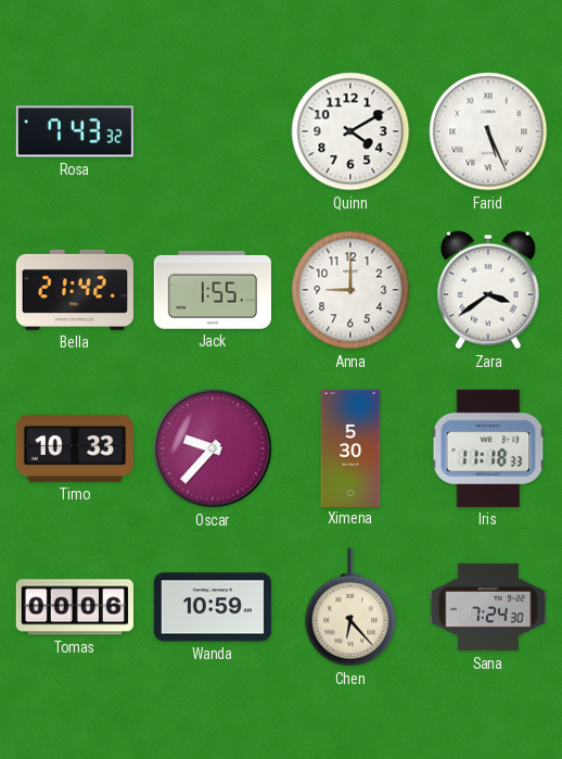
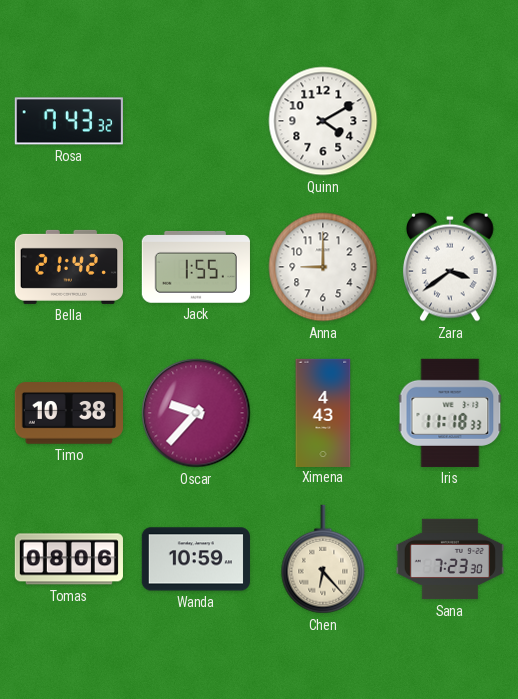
Farid: 5:26 -> none (488, 131)
Timo: 10:33 -> 10:38 (68, 413)
Ximena: 5:30 -> 4:43 (323, 412)
Tomas: 00:06 -> 08:06 (69, 559)
Sana: 7:24 -> 7:23 (449, 559)
